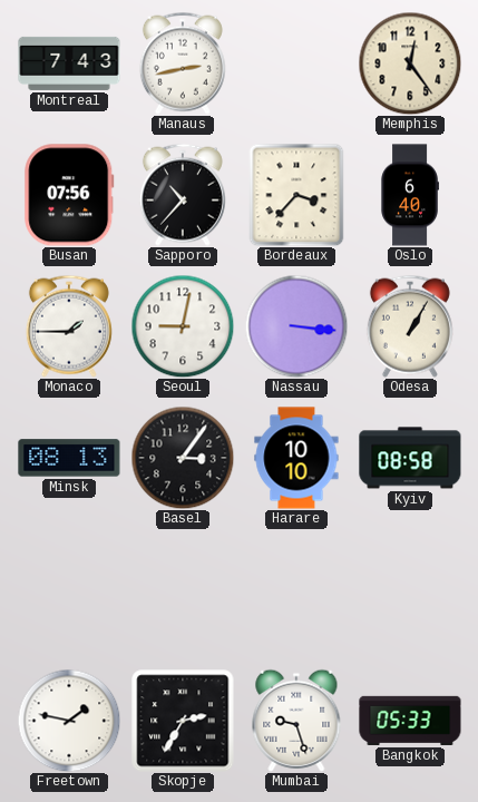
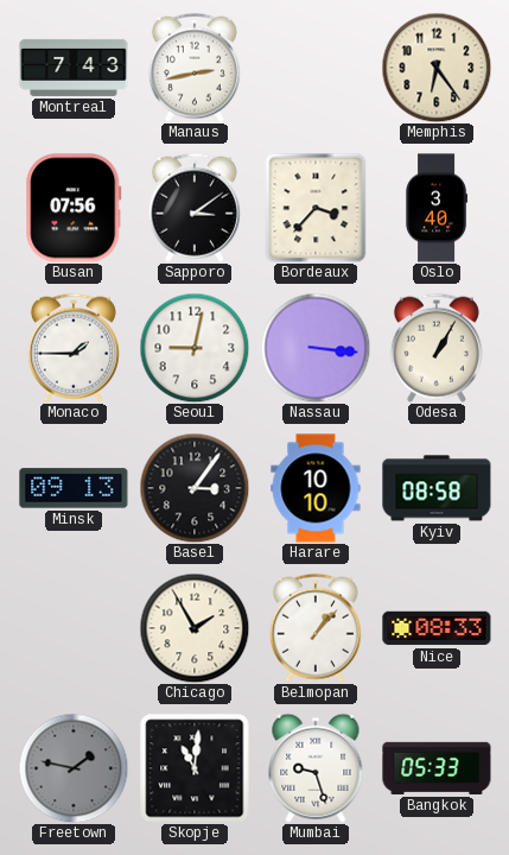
Memphis: 12:24 -> 6:24 (437, 68)
Sapporo: 10:37 -> 3:09 (195, 208)
Oslo: 6:40 -> 3:40 (437, 208)
Minsk: 08:13 -> 09:13 (74, 488)
Chicago: none -> 1:55 (195, 628)
Belmopan: none -> 1:07 (316, 628)
Nice: none -> 08:33 (437, 628)
Freetown dial: white -> grey (74, 768)
Skopje: 2:35 -> 11:01 (195, 768)
